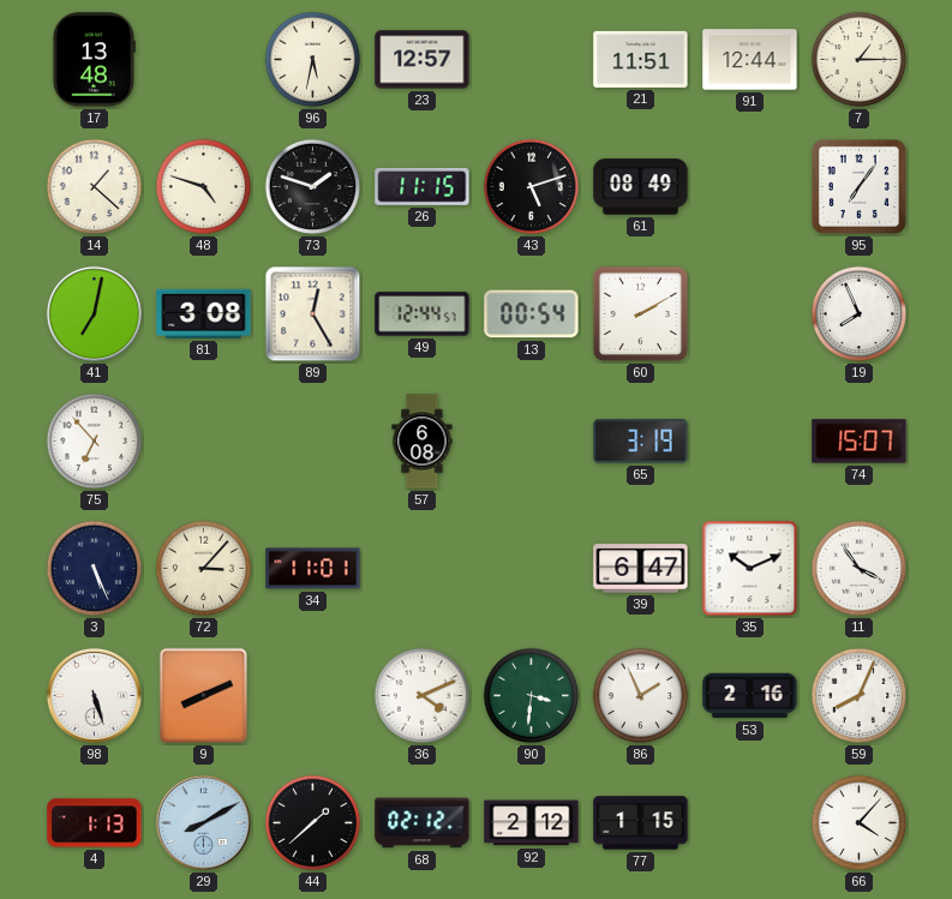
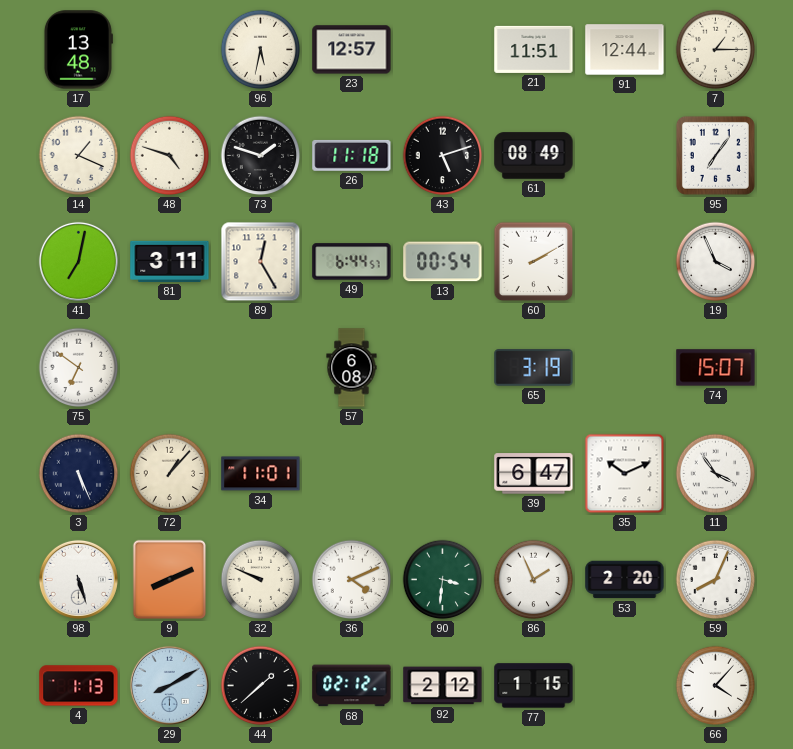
14: 1:22 -> 1:19 (79, 156)
26: 11:15 -> 11:18 (352, 155)
81: 3:08 -> 3:11 (170, 261)
49: 12:44 -> 6:44 (352, 262)
19: 7:56 -> 3:56 (716, 262)
75: 6:53 -> 6:51 (79, 368)
72: 3:07 -> 1:07 (170, 474)
32: none -> 9:49 (261, 580)
53: 2:16 -> 2:20 (625, 580)
